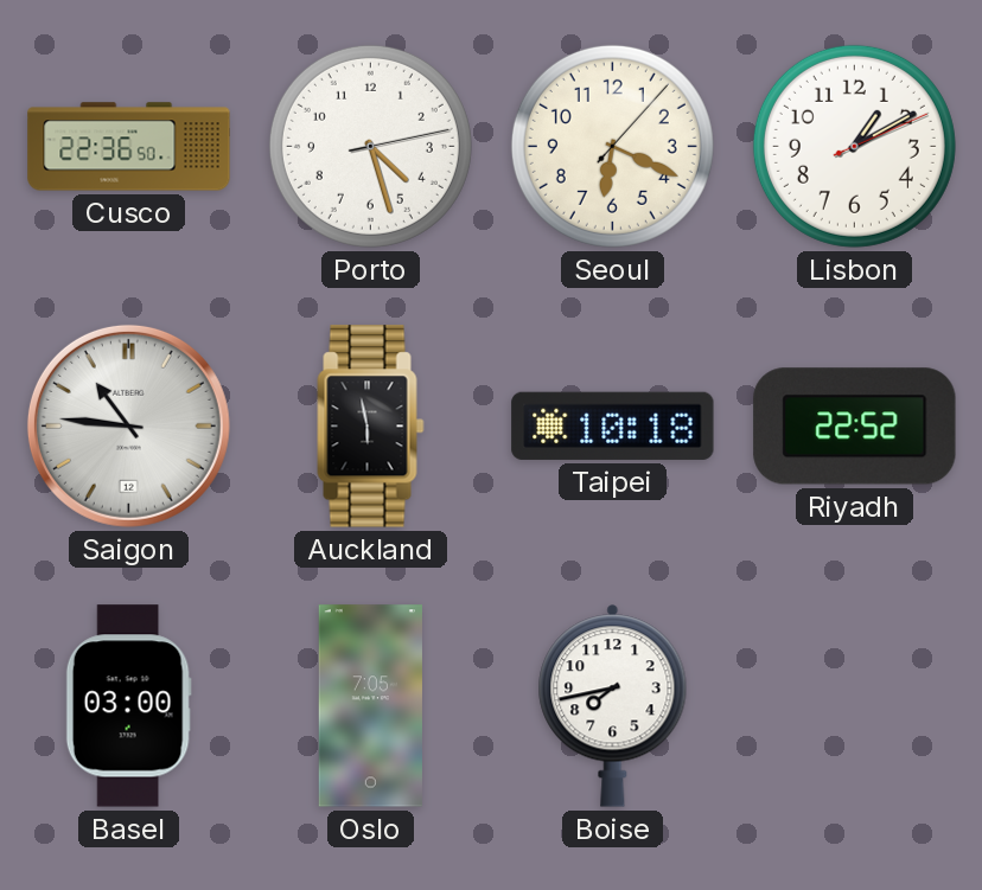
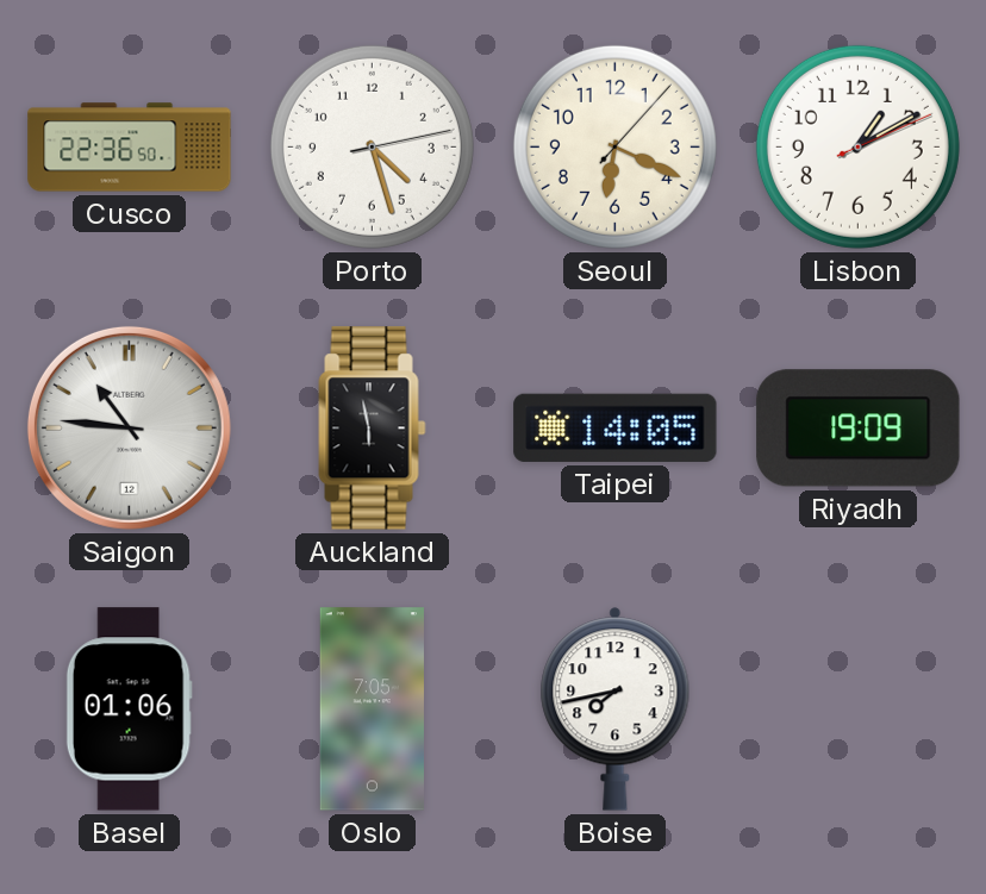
Taipei: 10:18 -> 14:05 (616, 427)
Riyadh: 22:52 -> 19:09 (859, 429)
Basel: 03:00 -> 01:06 (129, 709)
